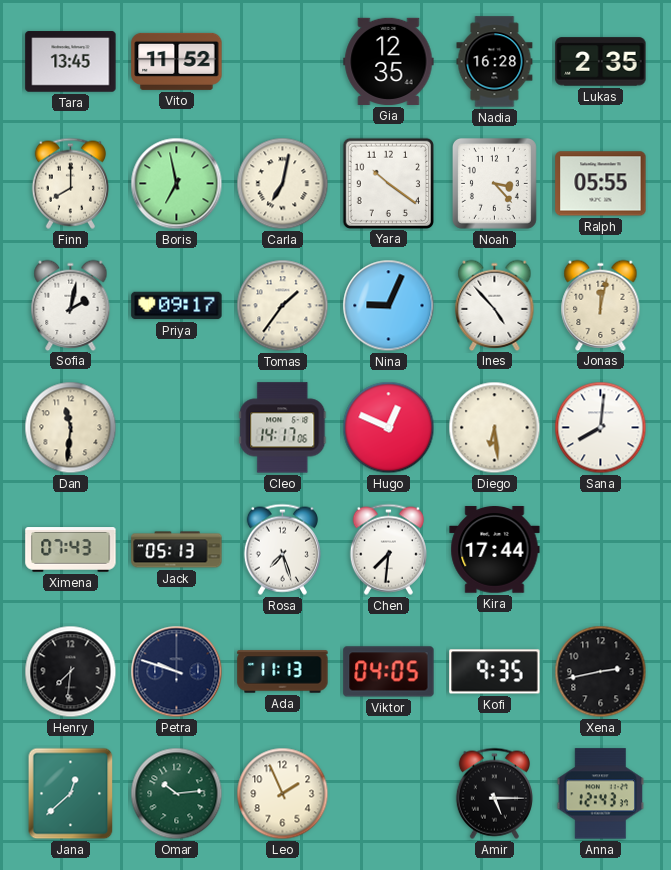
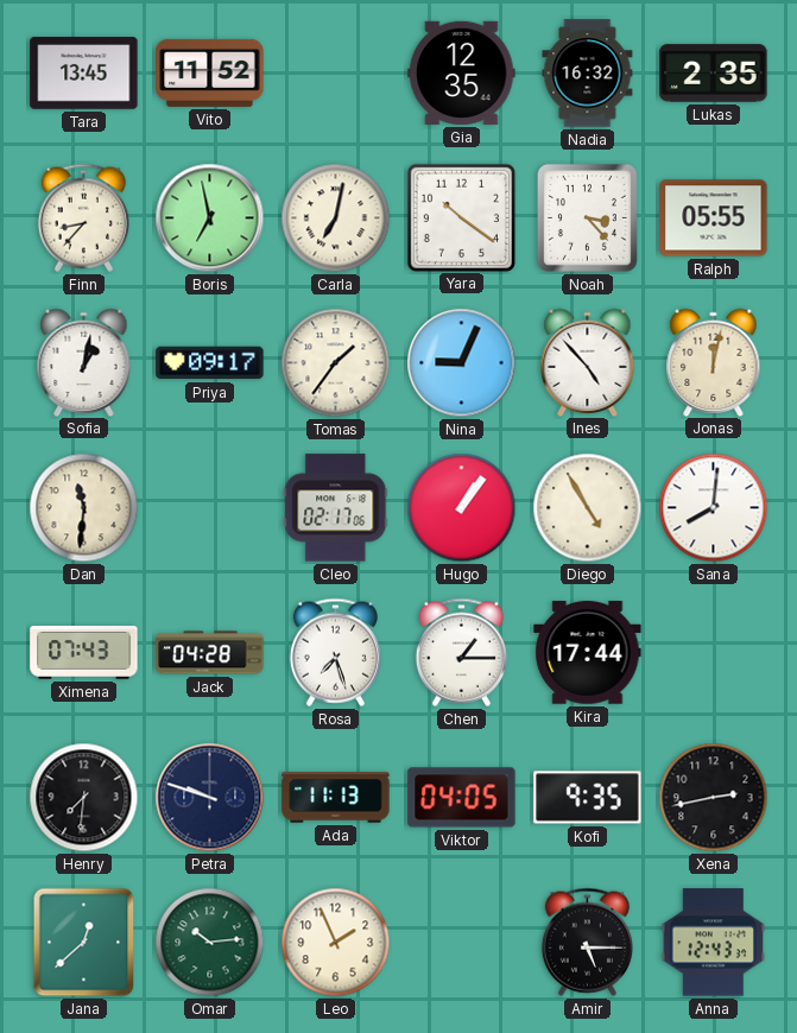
Nadia: 16:28 -> 16:32 (588, 74)
Finn: 8:00 -> 8:37 (83, 217)
Sofia: 2:02 -> 1:02 (84, 362)
Cleo: 14:17 -> 02:17 (336, 508)
Hugo: 12:49 -> 1:06 (462, 508)
Diego: 6:29 -> 4:55 (588, 508)
Jack: 05:13 -> 04:28 (210, 653)
Chen: 7:31 -> 1:15 (461, 652)
